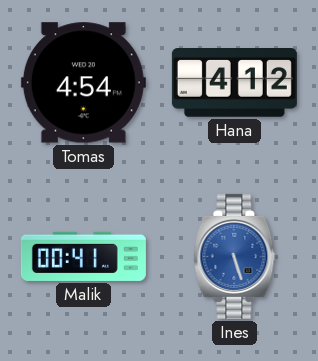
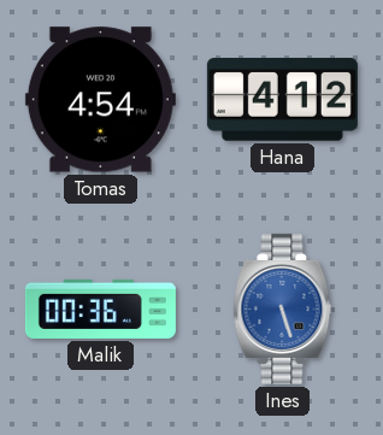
Malik: 00:41 -> 00:36 (100, 308)
